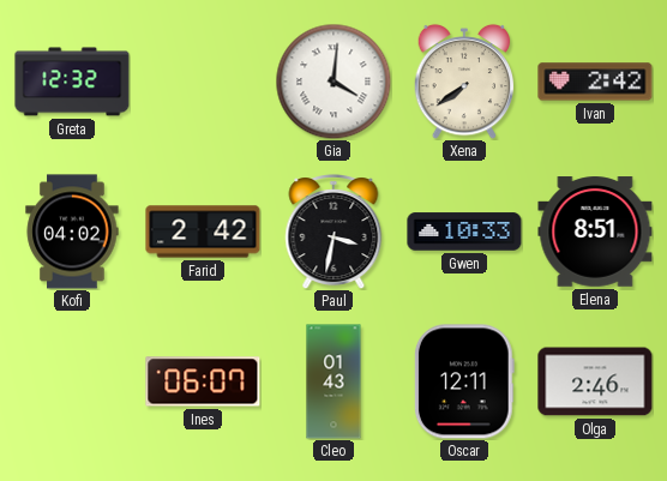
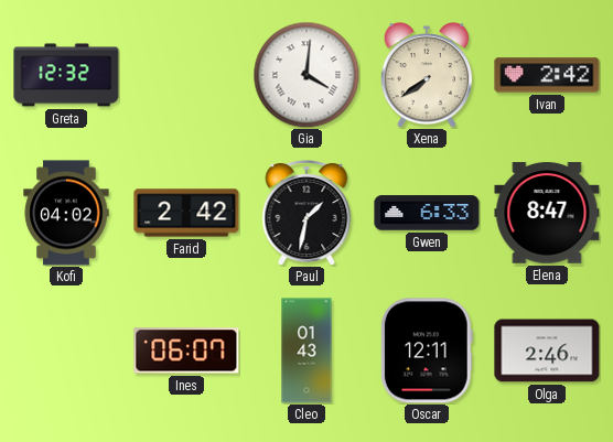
Paul: 3:32 -> 1:32 (306, 214)
Gwen: 10:33 -> 6:33 (427, 213)
Elena: 8:51 -> 8:47 (547, 213)
